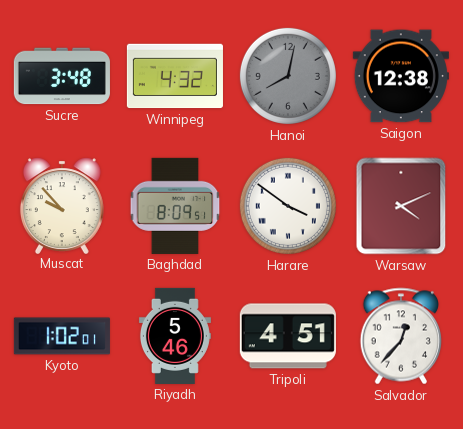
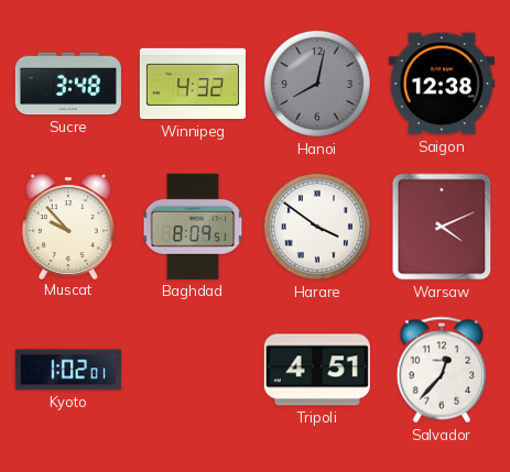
Riyadh: 5:46 -> none (175, 336)
